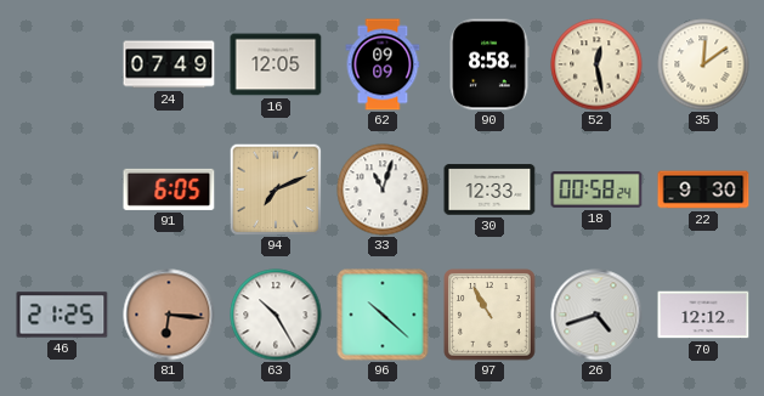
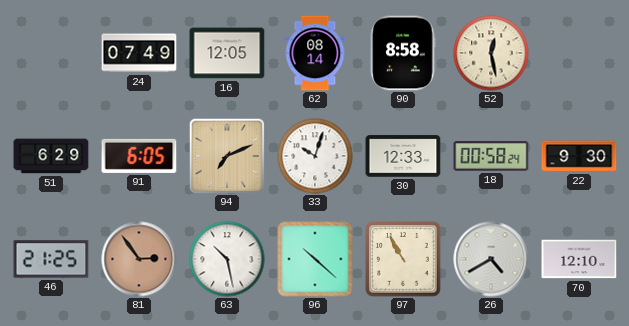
62: 09:09 -> 08:14 (315, 53)
35: 12:09 -> none (703, 64)
51: none -> 6:29 (51, 156)
33: 11:03 -> 10:03 (315, 156)
81: 6:16 -> 2:54 (139, 259)
63: 10:25 -> 10:28 (227, 259)
26: 4:42 -> 4:40 (491, 259)
70: 12:12 -> 12:10 (579, 259)
